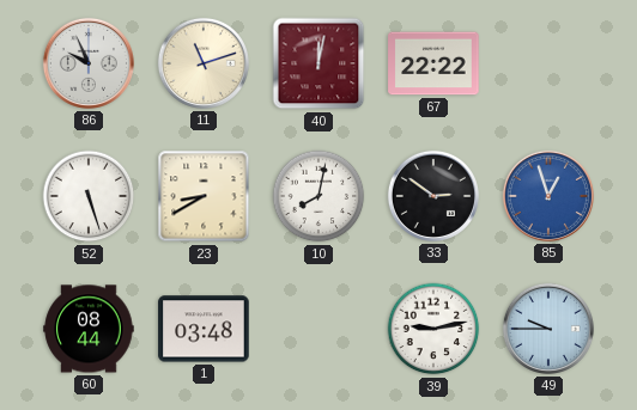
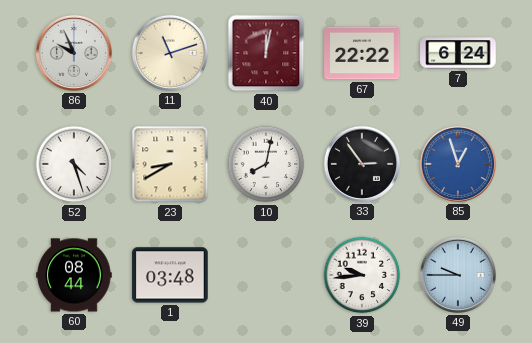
7: none -> 6:24 (458, 53)
52: 5:27 -> 4:27 (74, 164)
33: 2:51 -> 2:54 (362, 164)
39: 9:13 -> 9:44 (362, 275)
